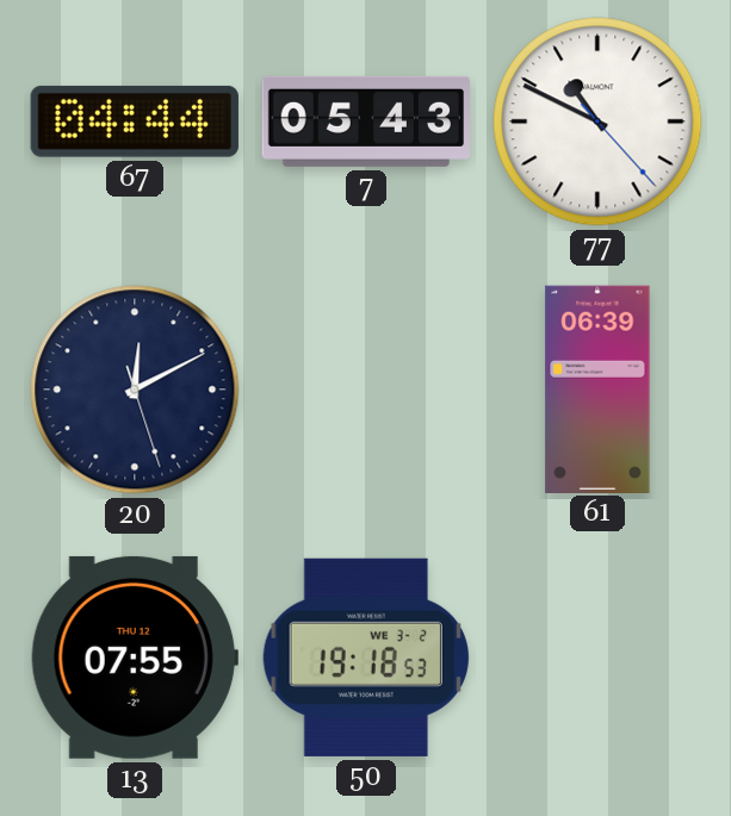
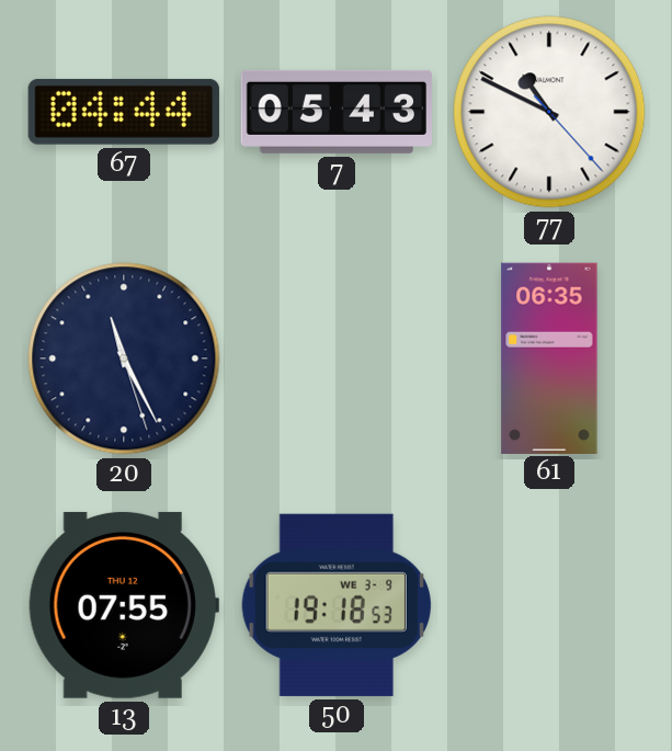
20: 12:10 -> 11:25 (124, 359)
61: 06:39 -> 06:35 (549, 357)
50 date: WE 3-2 -> WE 3-9 (337, 605)
